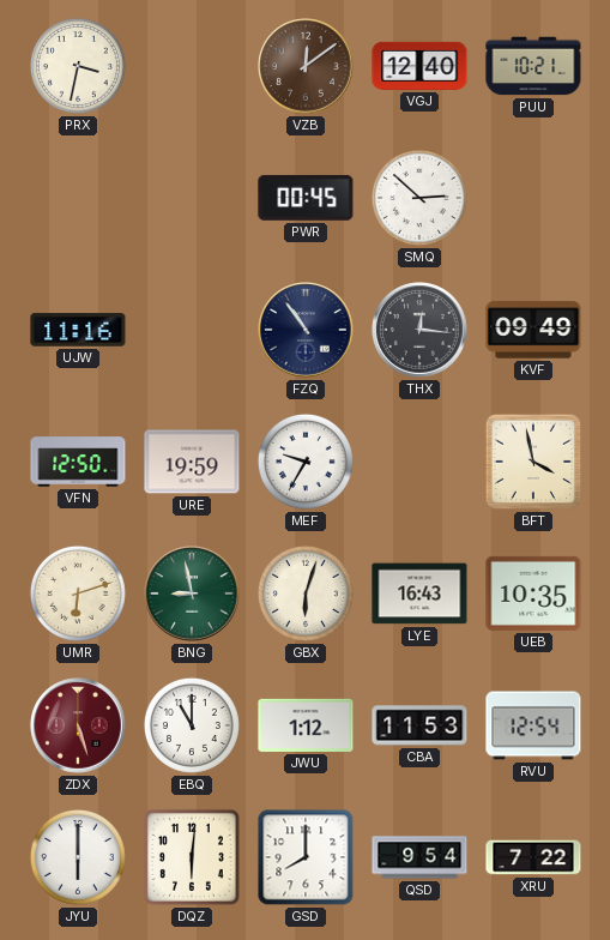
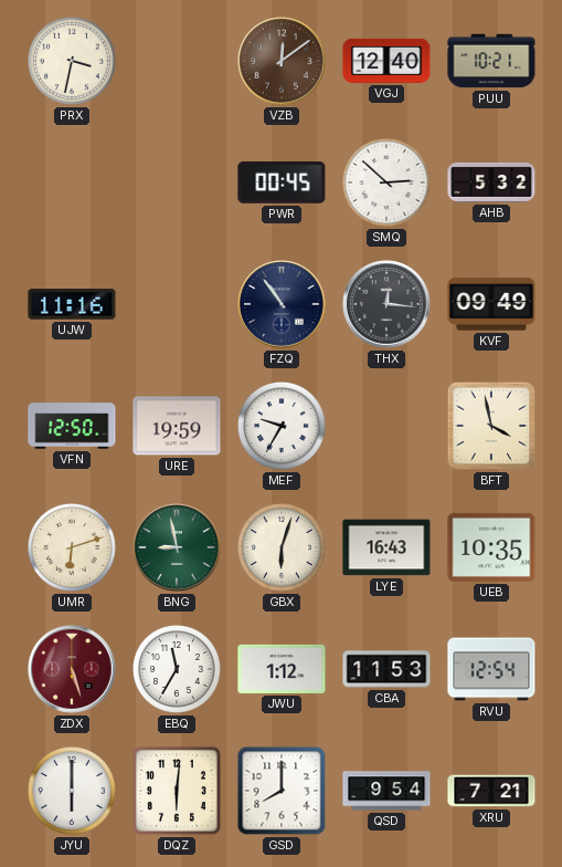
AHB: none -> 5:32 (491, 182)
EBQ: 11:00 -> 11:35 (177, 669)
XRU: 7:22 -> 7:21 (491, 791)
